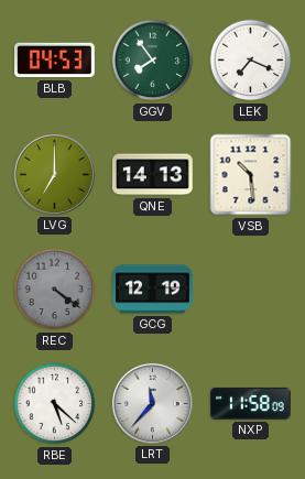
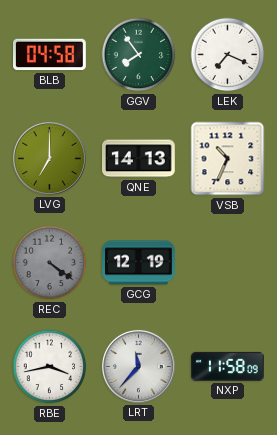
BLB: 04:53 -> 04:58 (50, 55)
VSB: 10:29 -> 10:34 (228, 159)
RBE: 5:22 -> 3:43 (50, 367)
